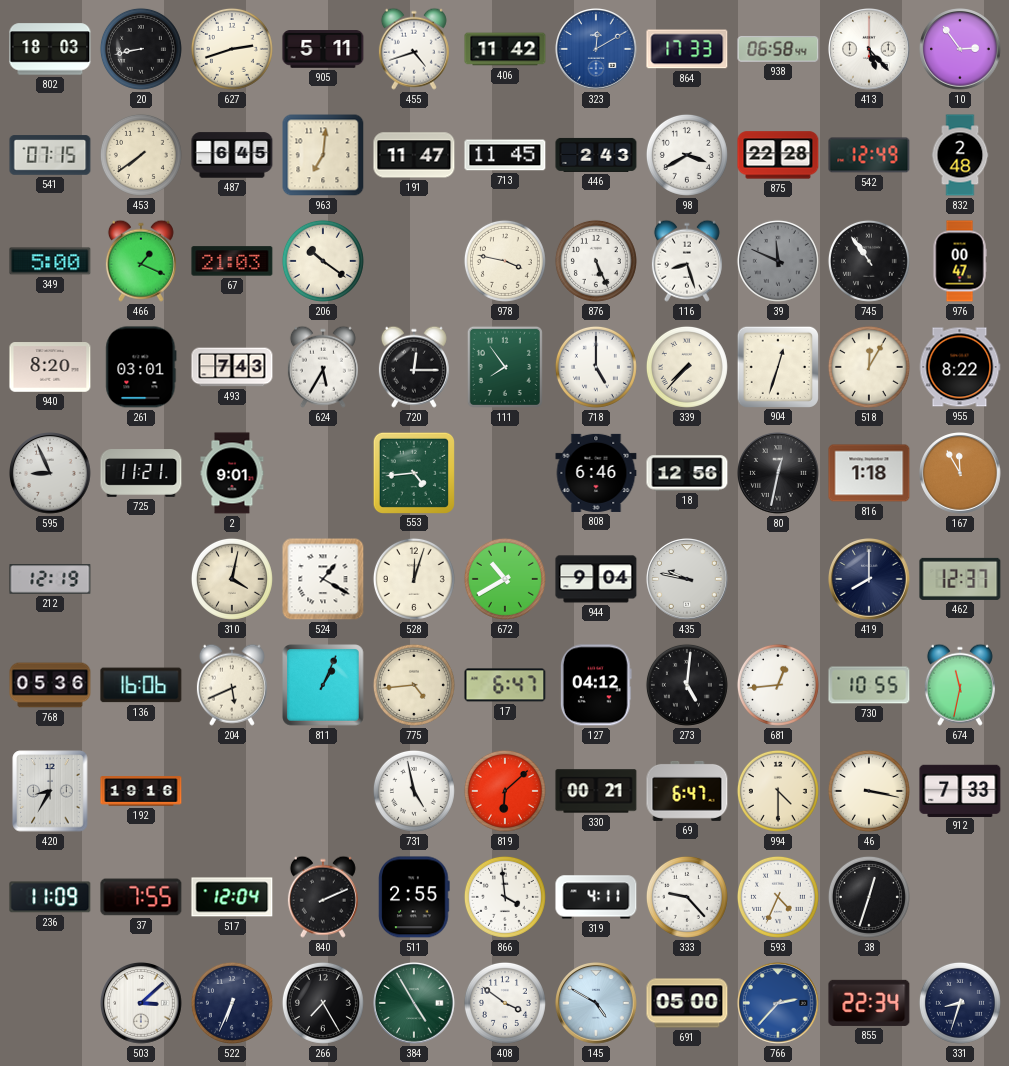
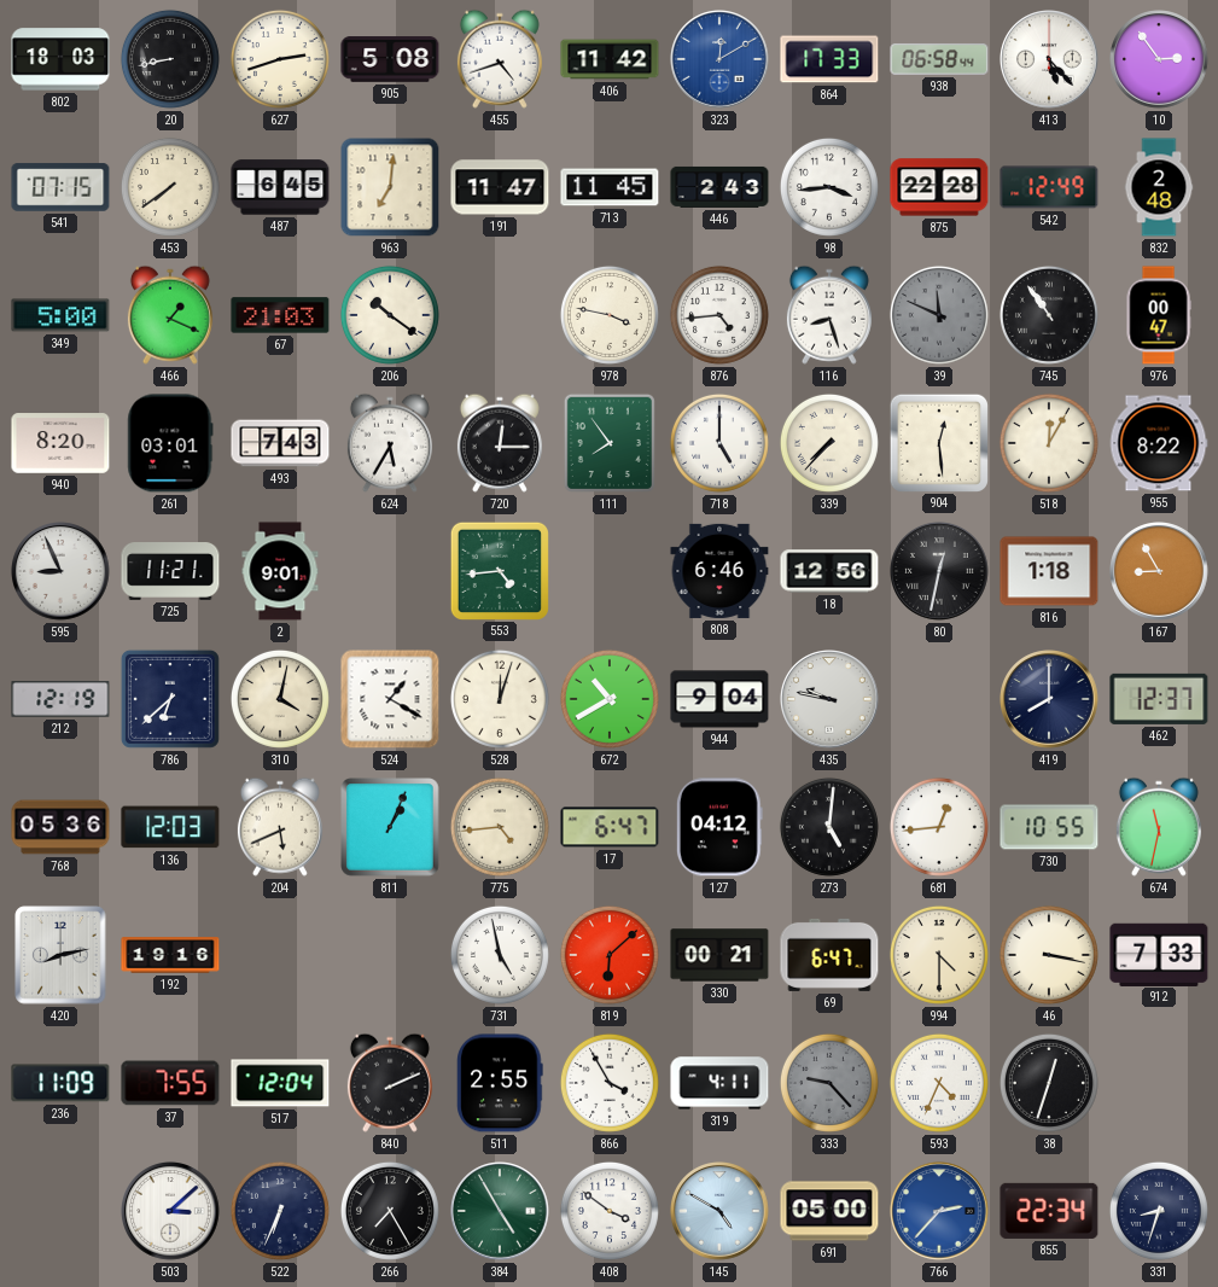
905: 5:11 -> 5:08 (390, 59)
98: 3:40 -> 3:44 (829, 187)
876: 5:26 -> 4:44 (719, 315)
904: 12:33 -> 12:29 (938, 442)
167: 11:55 -> 8:55 (1159, 571)
786: none -> 6:38 (170, 699)
136: 16:06 -> 12:03 (170, 827)
420: 8:35 -> 8:13 (60, 955)
866: 3:59 -> 3:55 (610, 1083)
333 dial: white -> grey (829, 1083)
